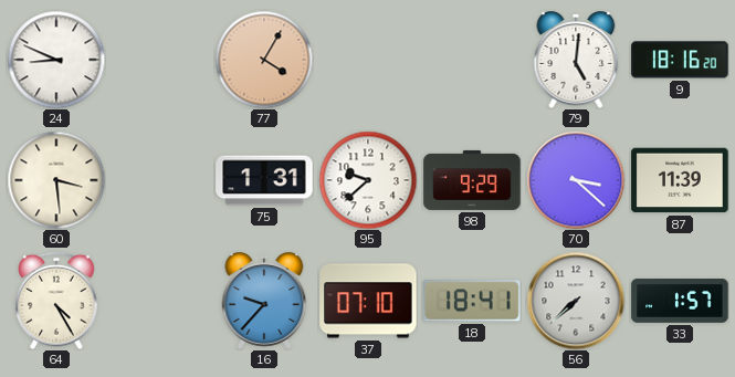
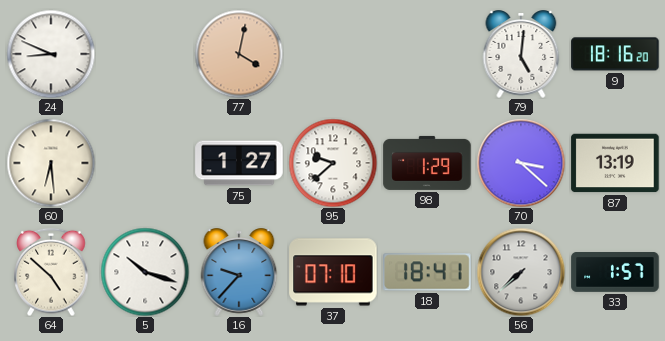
77: 4:05 -> 4:02 (239, 54)
60: 3:29 -> 6:29 (51, 163)
75: 1:31 -> 1:27 (239, 163)
98: 9:29 -> 1:29 (427, 163)
87: 11:39 -> 13:19 (615, 163)
64: 4:25 -> 4:52 (51, 272)
5: none -> 10:18 (145, 272)
